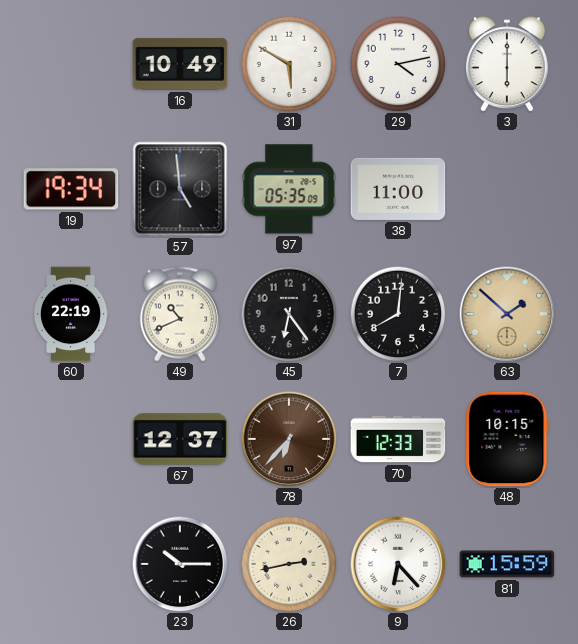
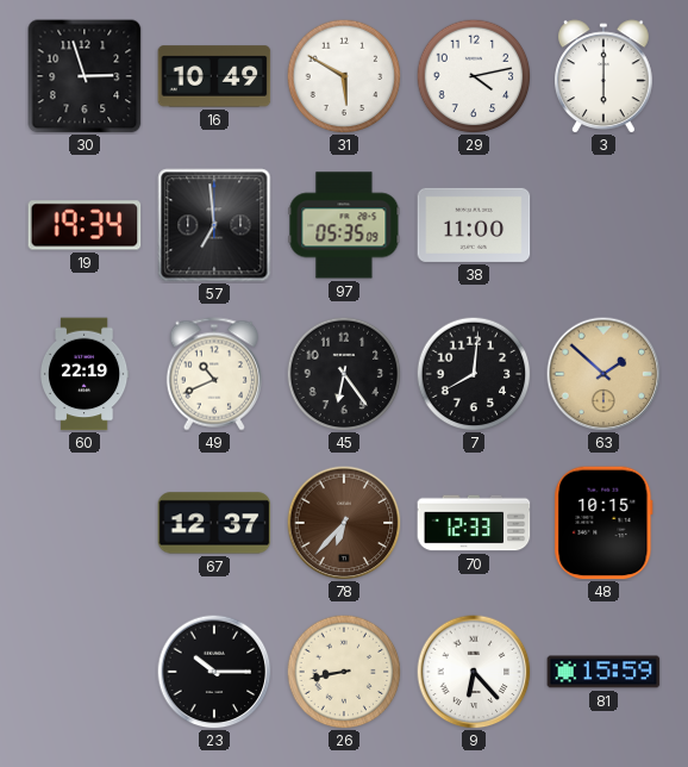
30: none -> 2:57 (85, 76)
57: 4:59 -> 6:59 (214, 225)
26: 2:43 -> 8:43 (344, 672)
